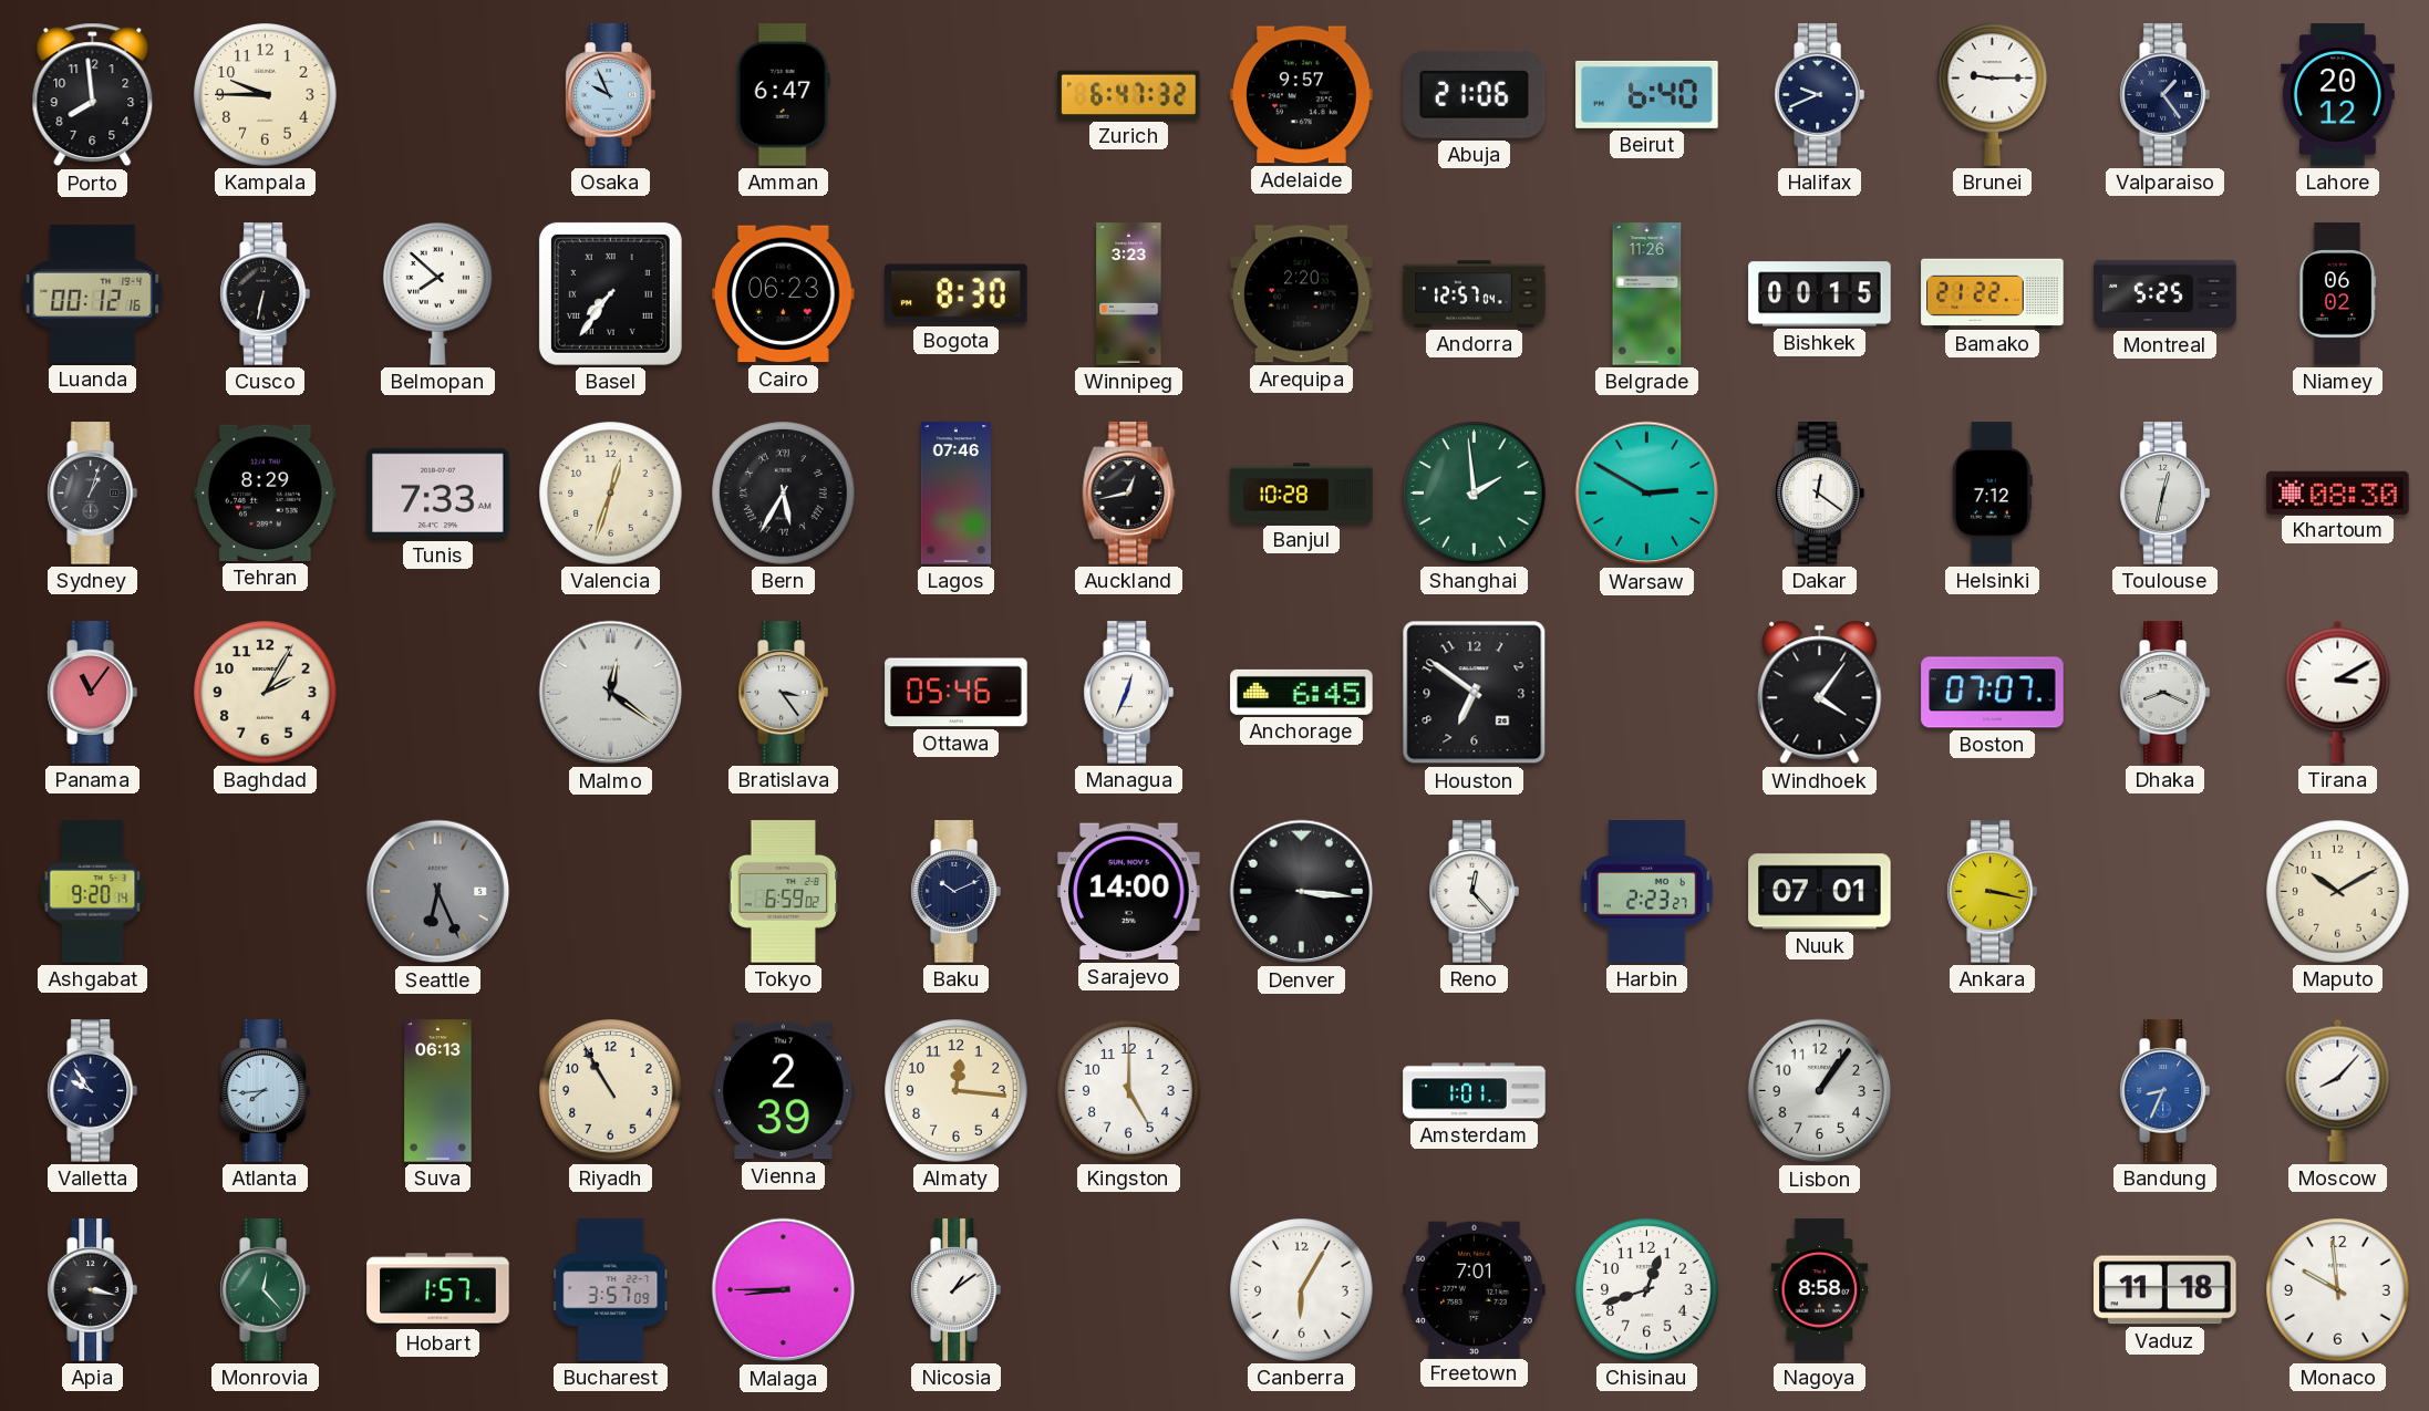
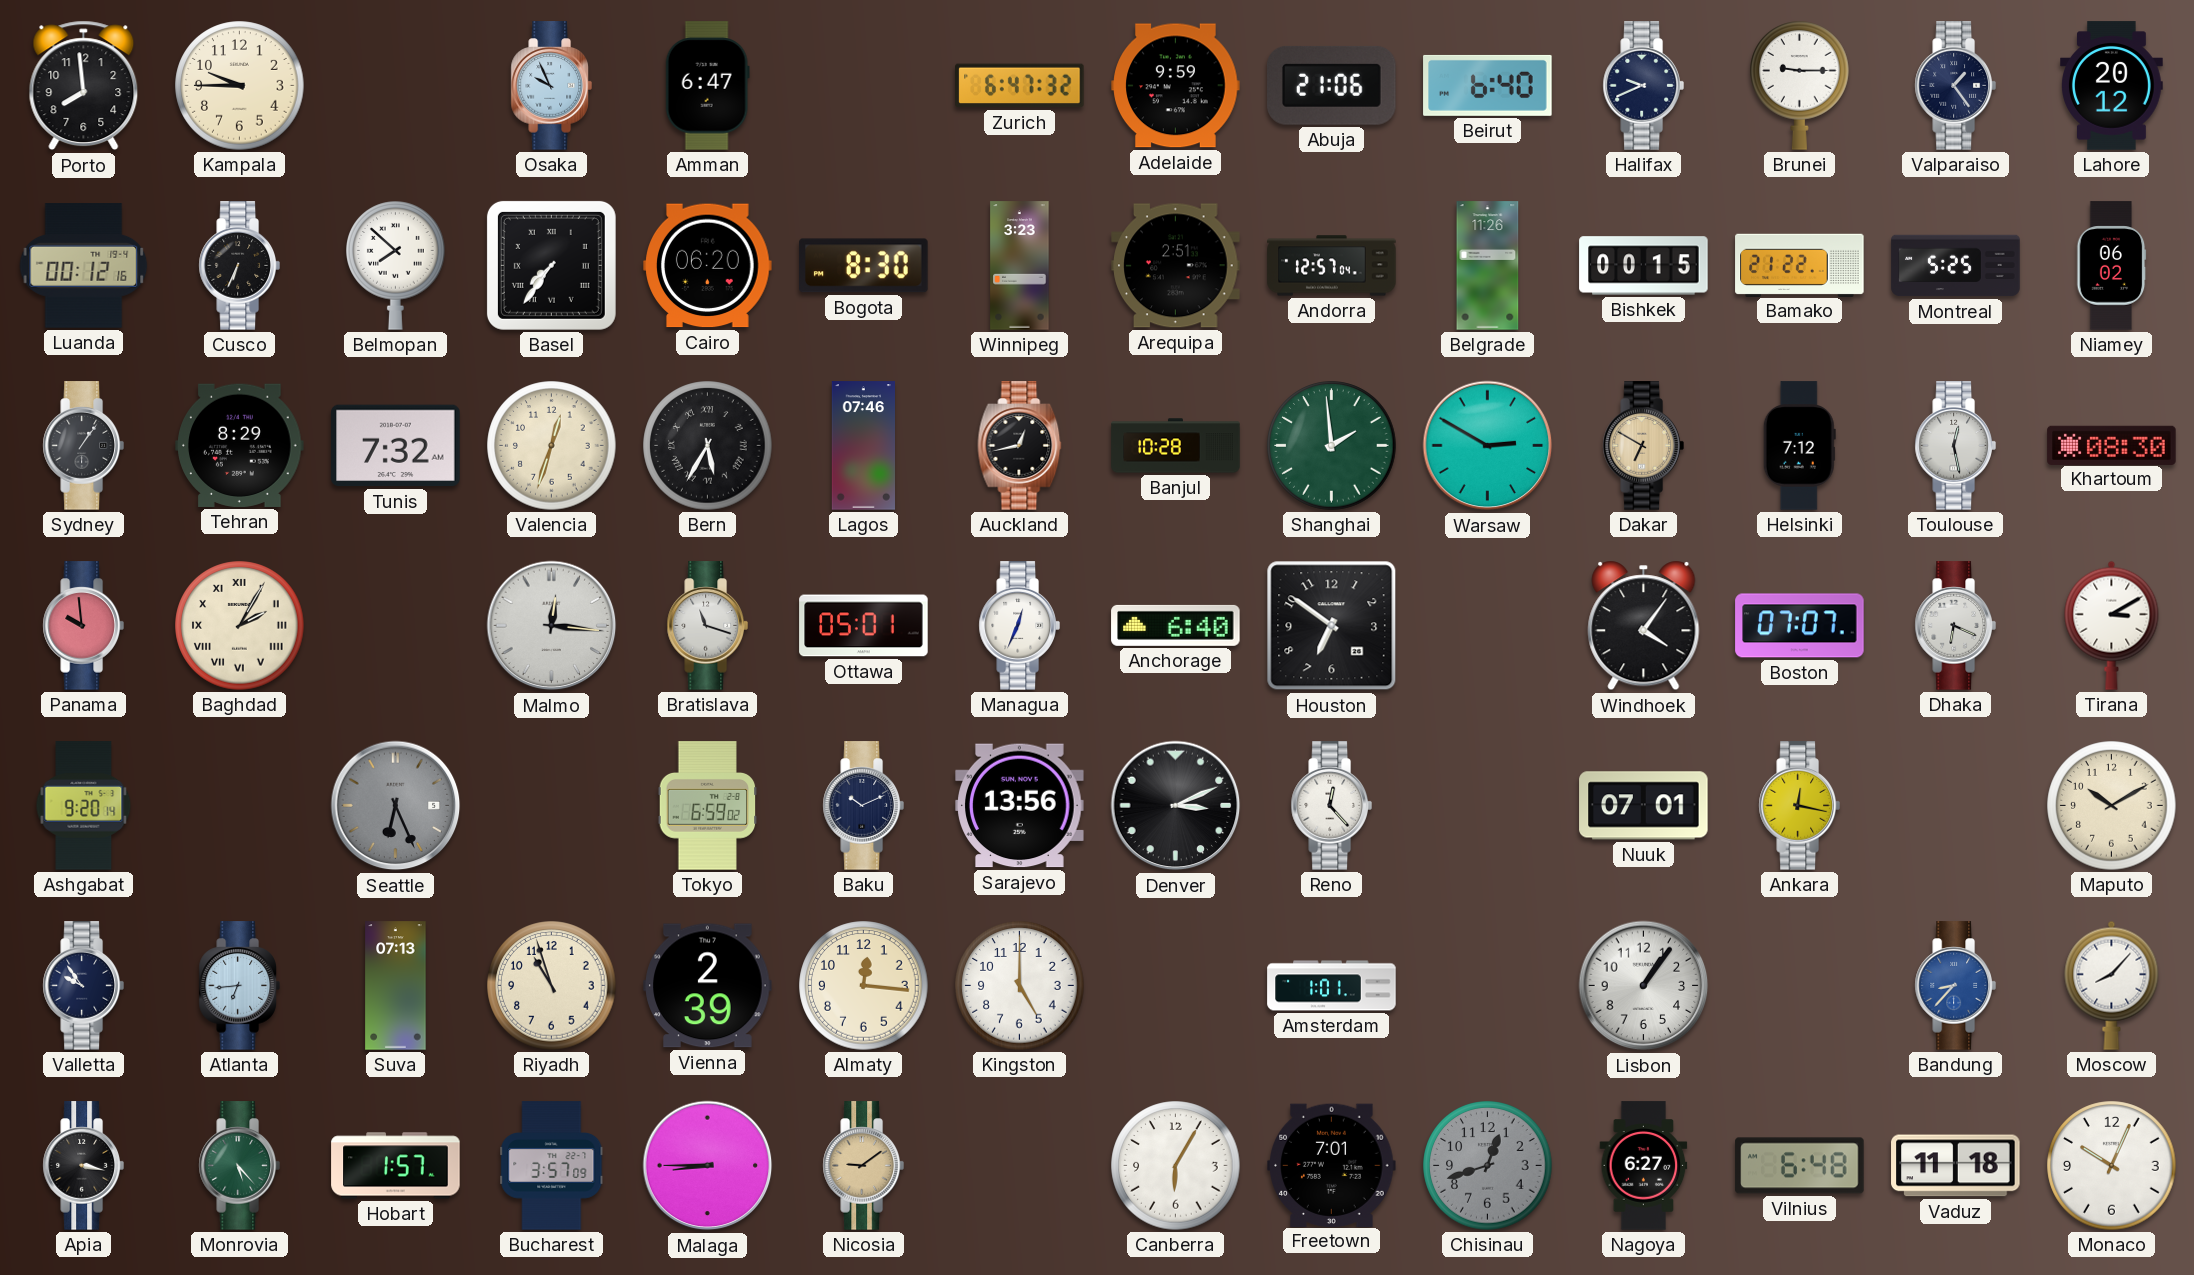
Adelaide: 9:57 -> 9:59 (1176, 86)
Cusco: 6:32 -> 6:34 (239, 266)
Cairo: 06:23 -> 06:20 (708, 266)
Arequipa: 2:20 -> 2:51 (1176, 266)
Sydney: 1:03 -> 1:06 (83, 446)
Tunis: 7:33 -> 7:32 (396, 446)
Dakar: 12:21 -> 6:50 (1643, 446)
Dakar dial: white -> champagne (1643, 446)
Toulouse: 12:32 -> 12:28 (1955, 446)
Panama: 11:06 -> 9:59 (83, 626)
Baghdad numerals: Arabic -> Roman (240, 626)
Malmo: 12:21 -> 12:16 (552, 626)
Bratislava: 3:24 -> 11:18 (707, 626)
Ottawa: 05:46 -> 05:01 (864, 626)
Anchorage: 6:45 -> 6:40 (1176, 625)
Dhaka: 8:19 -> 6:19 (1955, 626)
Sarajevo: 14:00 -> 13:56 (1020, 806)
Denver: 3:16 -> 3:11 (1176, 806)
Harbin: 2:23 -> none (1647, 892)
Ankara: 3:17 -> 12:17 (1799, 806)
Atlanta: 7:44 -> 6:44 (239, 986)
Suva: 06:13 -> 07:13 (396, 986)
Riyadh: 10:55 -> 10:57 (552, 986)
Bandung: 8:34 -> 8:37 (1955, 986)
Monrovia: 12:23 -> 5:23 (239, 1166)
Nicosia: 1:09 -> 9:09 (863, 1166)
Nicosia dial: white -> champagne (863, 1166)
Chisinau dial: white -> grey (1488, 1166)
Nagoya: 8:58 -> 6:27 (1644, 1166)
Vilnius: none -> 6:48 (1800, 1166)
Monaco: 9:59 -> 10:04 (2112, 1166)
